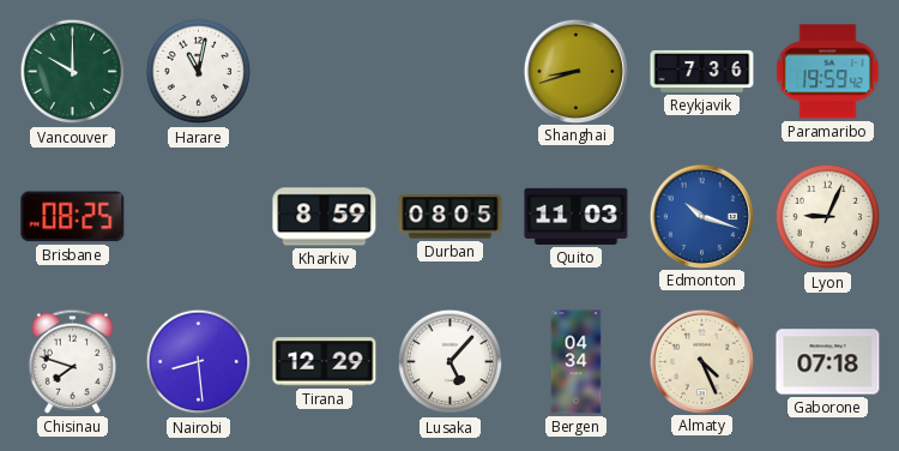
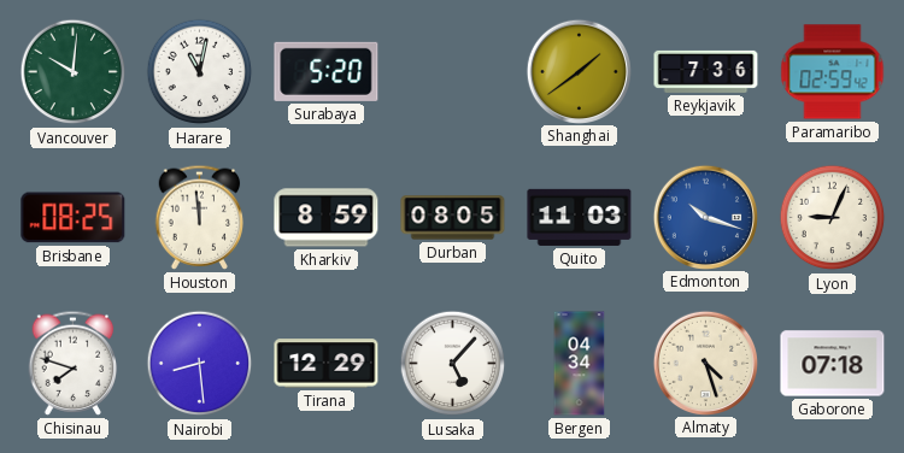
Vancouver: 10:00 -> 10:01 (74, 72)
Surabaya: none -> 5:20 (327, 71)
Shanghai: 8:42 -> 1:39 (579, 71)
Paramaribo: 19:59 -> 02:59 (833, 72)
Houston: none -> 11:59 (200, 217)
Almaty: 4:26 -> 4:27 (705, 363)
